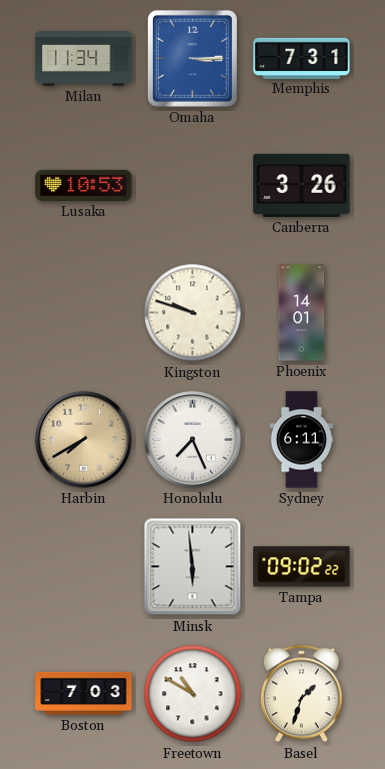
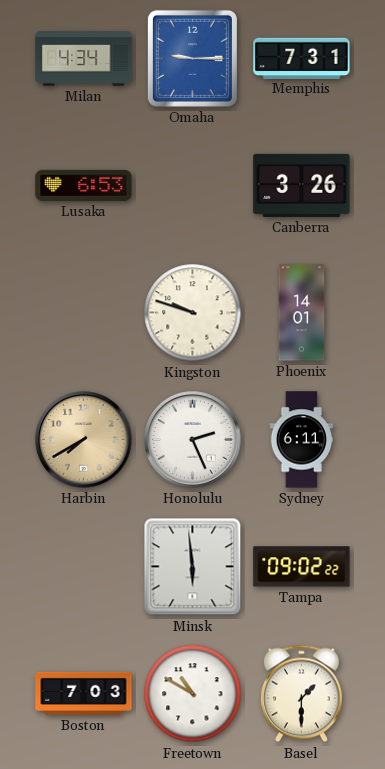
Milan: 11:34 -> 4:34 (84, 59)
Omaha: 3:15 -> 9:15 (192, 58)
Lusaka: 10:53 -> 6:53 (84, 185)
Honolulu: 7:26 -> 2:26 (193, 440)
Basel: 1:33 -> 1:30 (301, 694)
